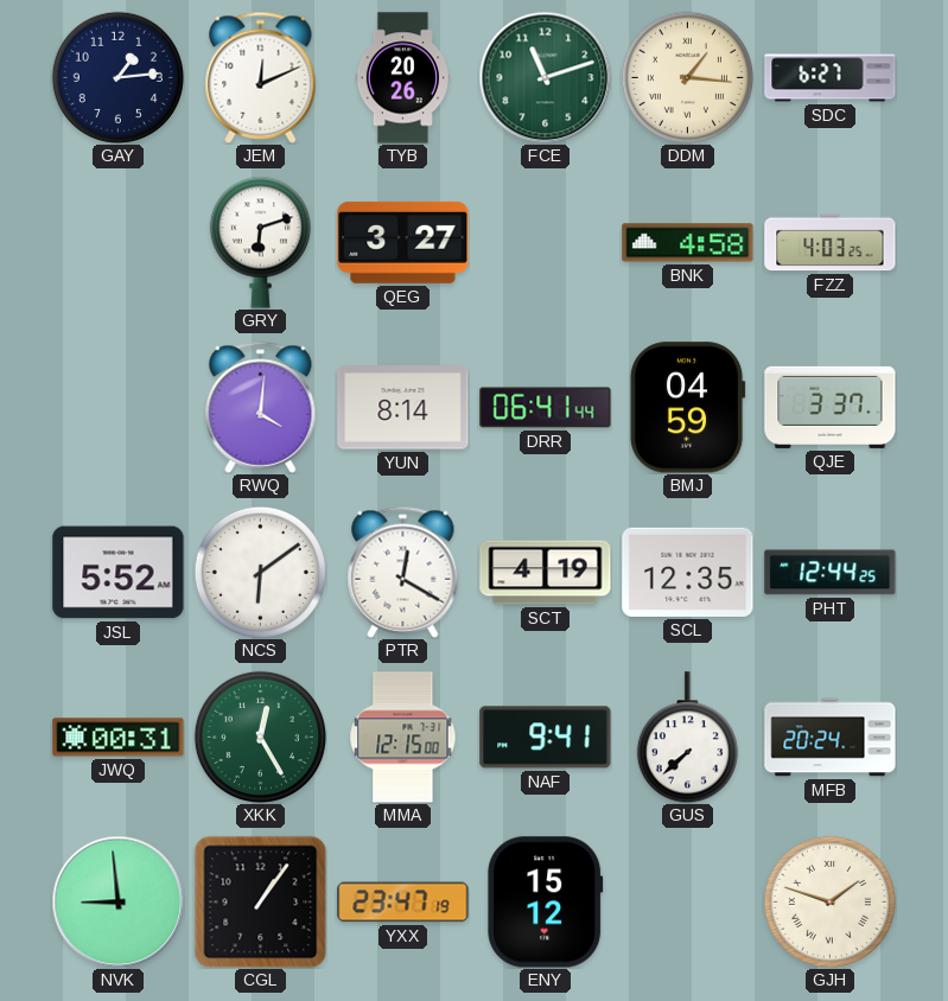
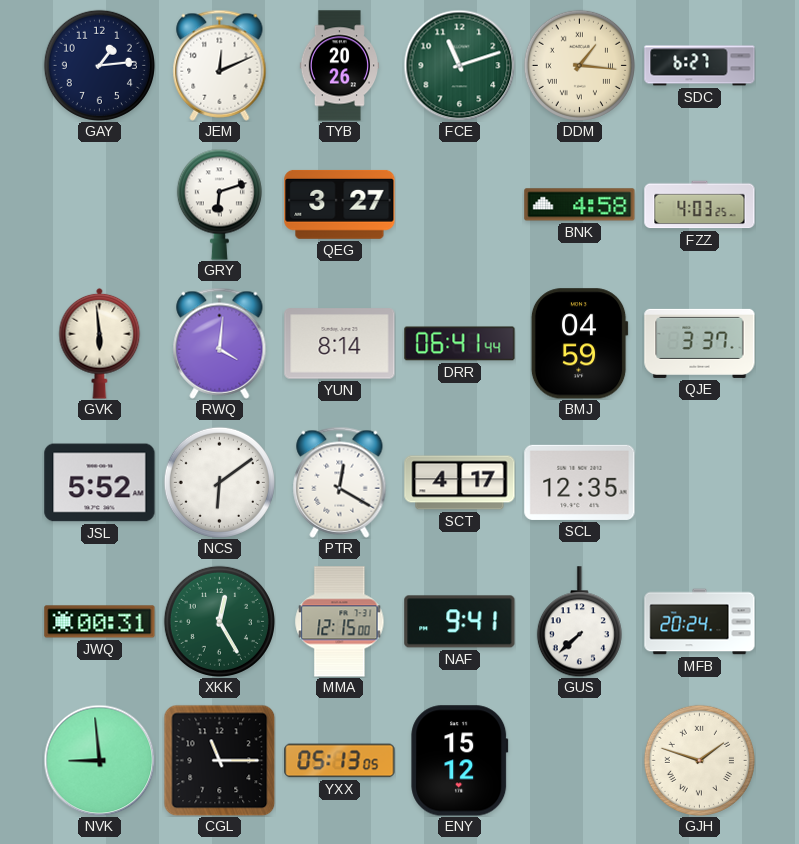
GVK: none -> 5:59 (100, 343)
SCT: 4:19 -> 4:17 (460, 483)
PHT: 12:44 -> none (831, 573)
CGL: 1:06 -> 11:15 (219, 760)
YXX: 23:47 -> 05:13 (340, 761)
